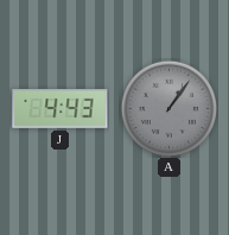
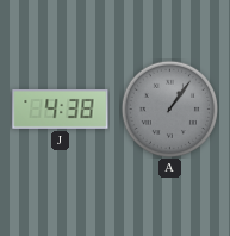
J: 4:43 -> 4:38 (61, 108)
